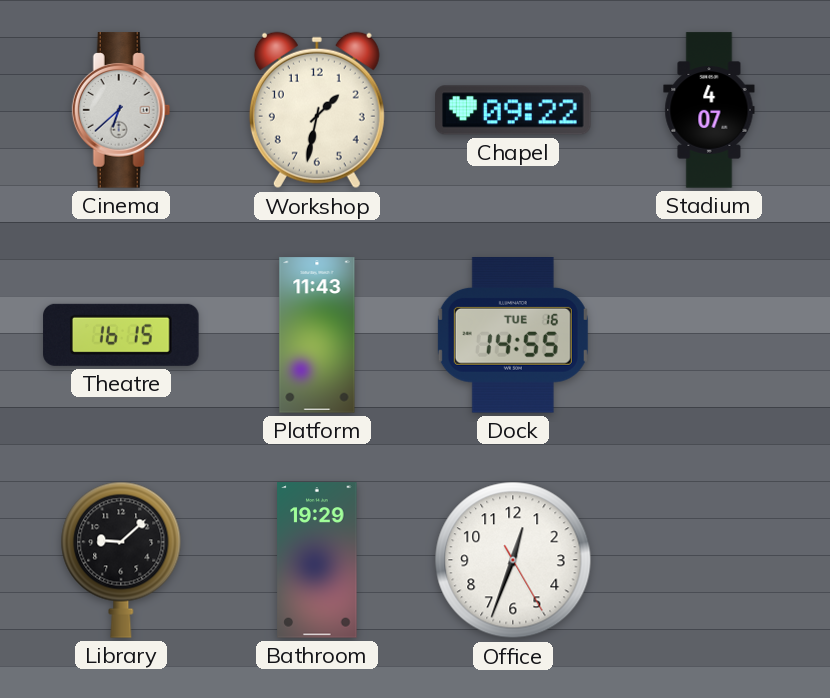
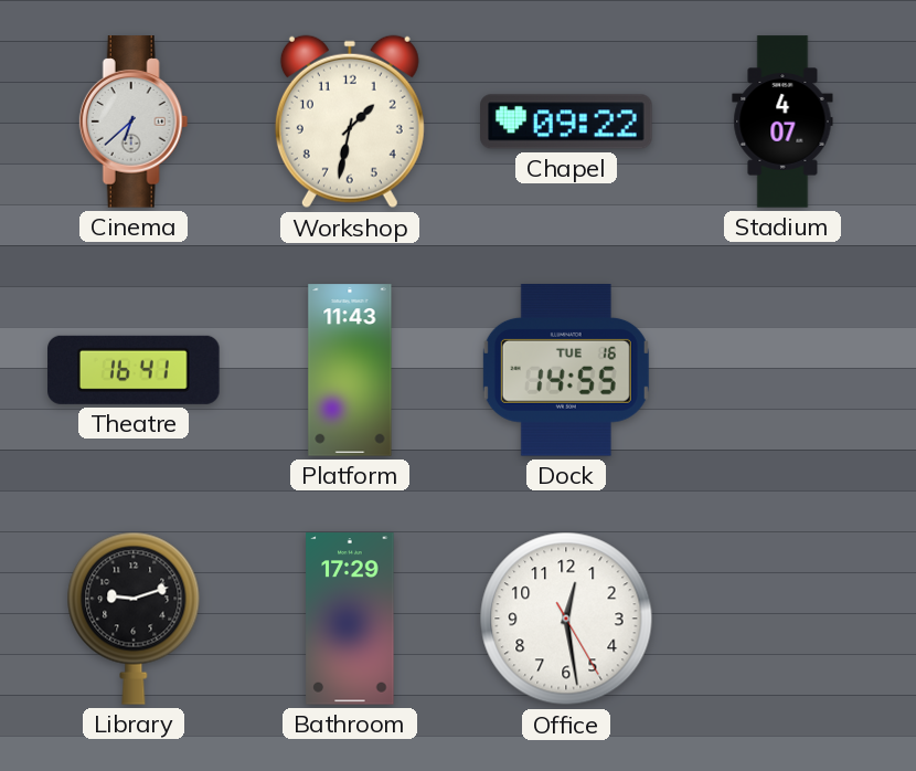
Theatre: 16:15 -> 16:41 (134, 370)
Library: 9:08 -> 9:12 (134, 619)
Bathroom: 19:29 -> 17:29 (350, 619)
Office: 12:33 -> 12:28 (566, 619)
